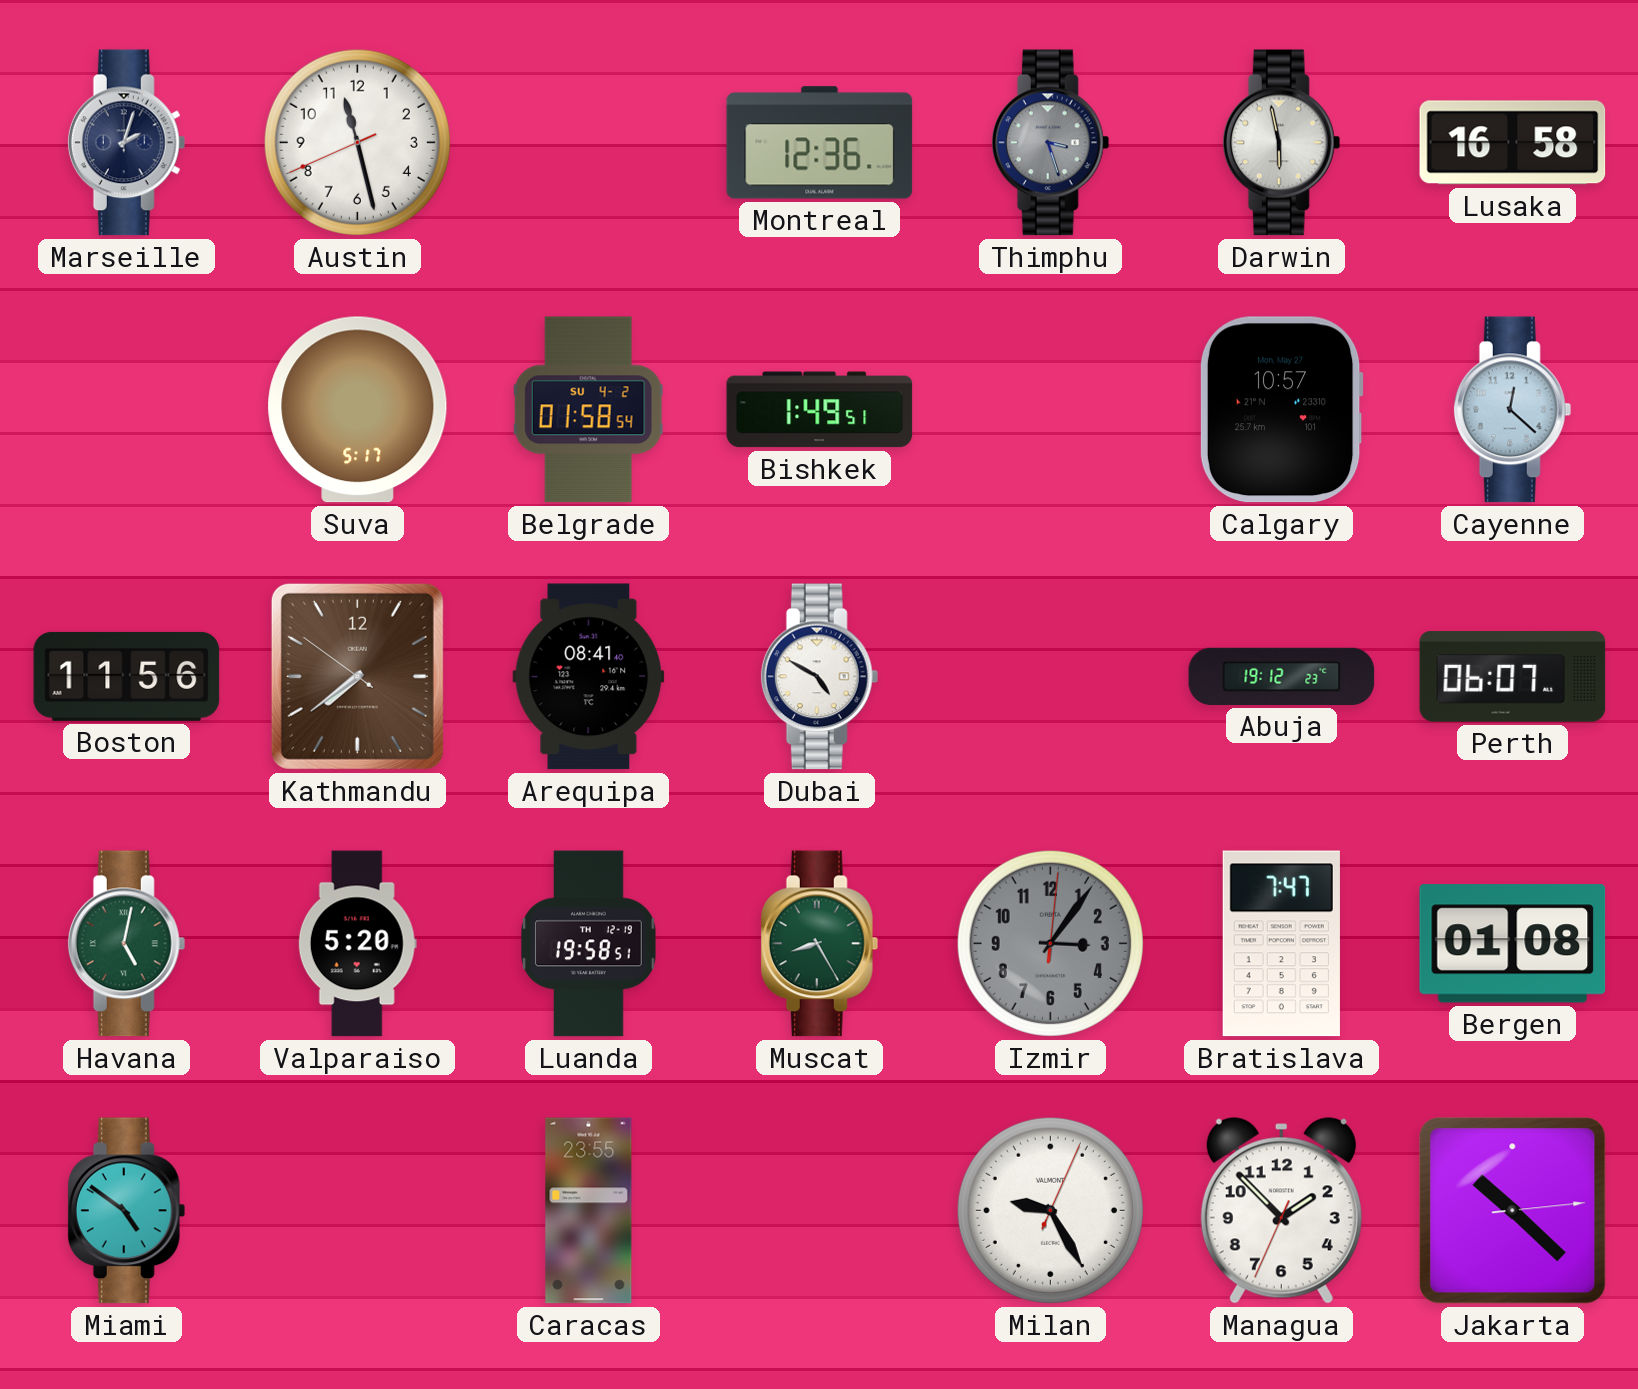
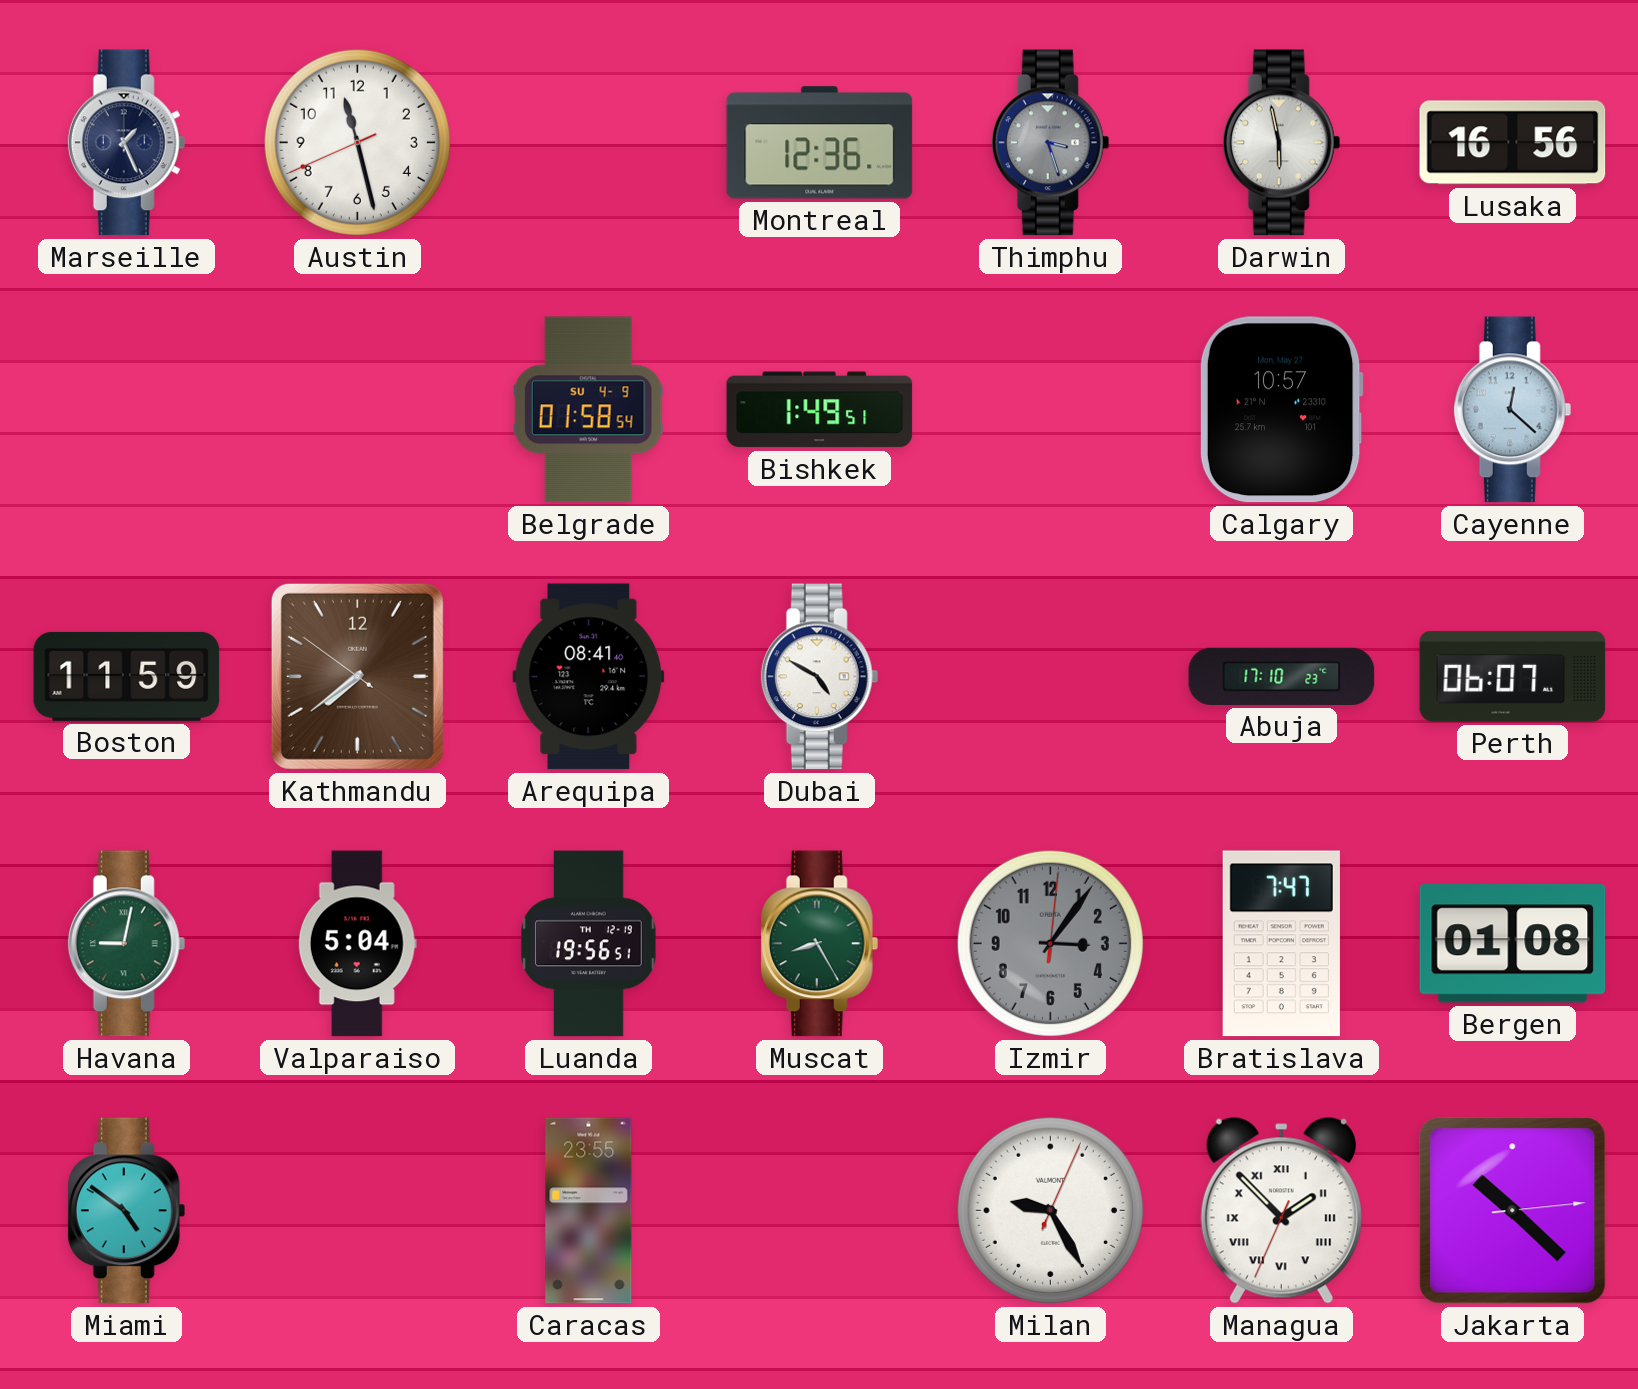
Marseille: 2:03 -> 1:26 (127, 143)
Lusaka: 16:58 -> 16:56 (1513, 143)
Suva: 5:17 -> none (358, 410)
Belgrade date: SU 4-2 -> SU 4-9 (589, 410)
Boston: 11:56 -> 11:59 (127, 676)
Abuja: 19:12 -> 17:10 (1282, 676)
Havana: 5:02 -> 9:02 (127, 944)
Valparaiso: 5:20 -> 5:04 (357, 944)
Luanda: 19:58 -> 19:56 (589, 944)
Managua numerals: Arabic -> Roman (1281, 1211)
